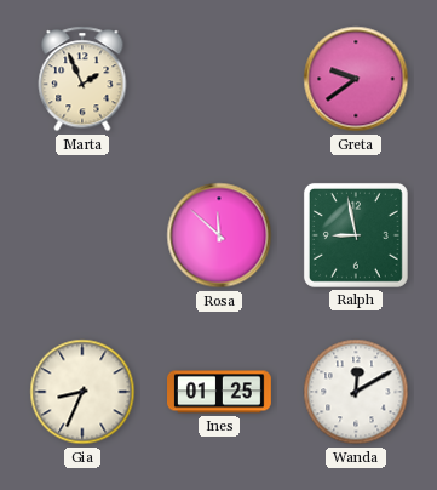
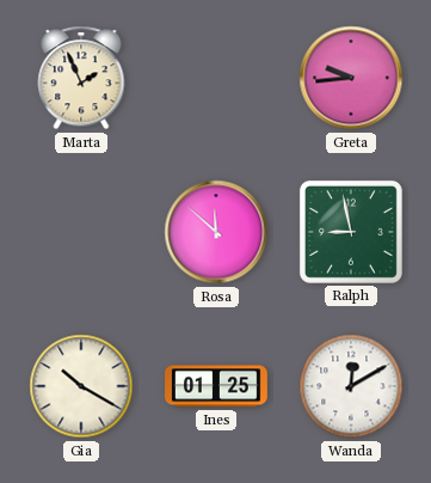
Greta: 9:39 -> 9:44 (351, 78)
Gia: 8:34 -> 10:20 (81, 386)
